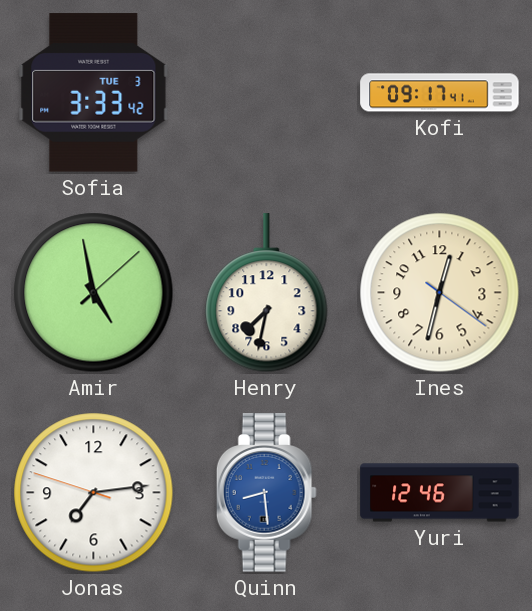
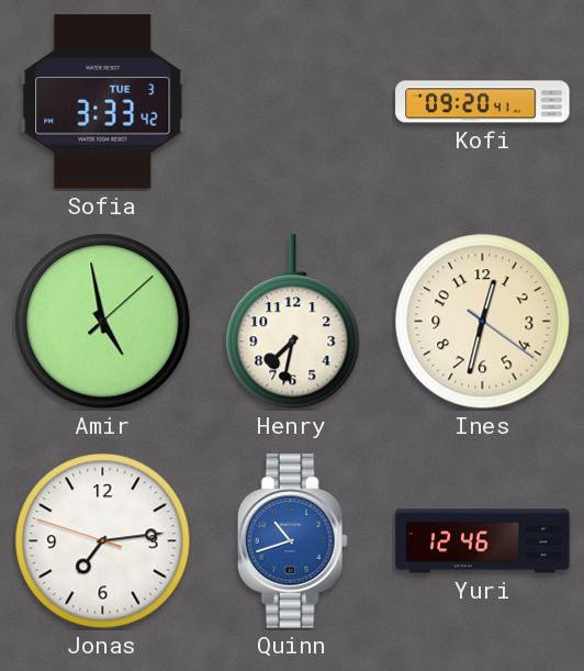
Kofi: 09:17 -> 09:20 (483, 102)
Quinn: 8:29 -> 10:42 (292, 541)
